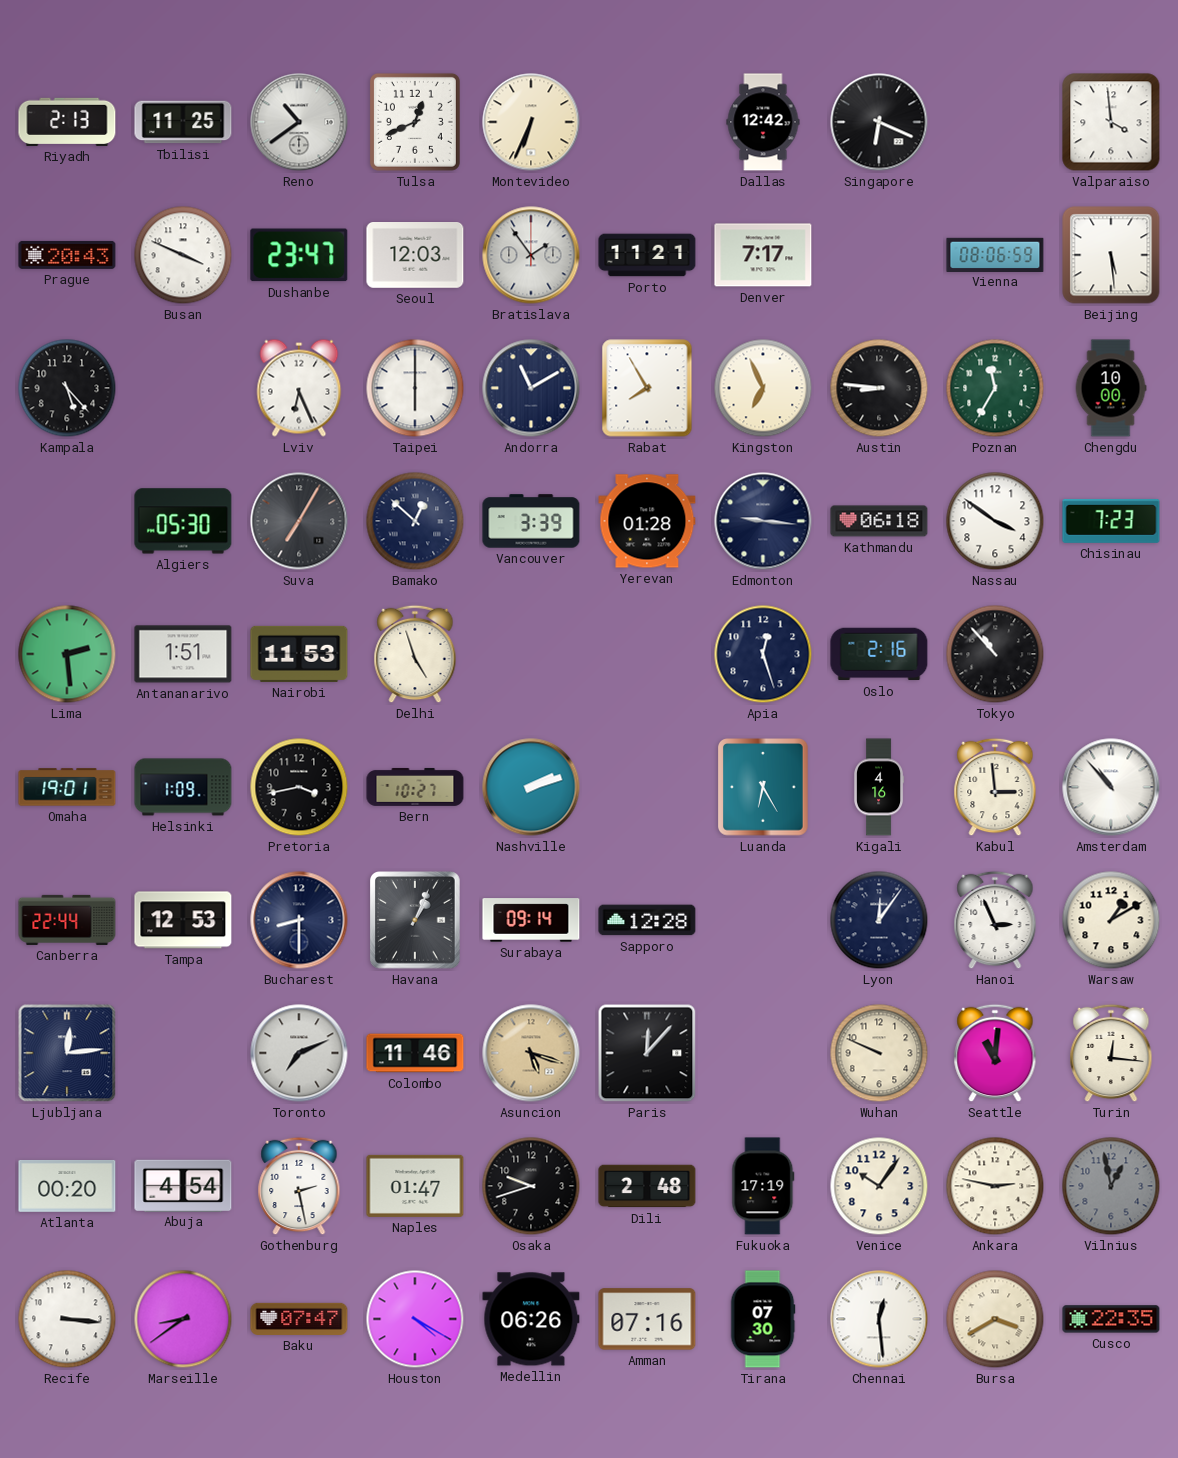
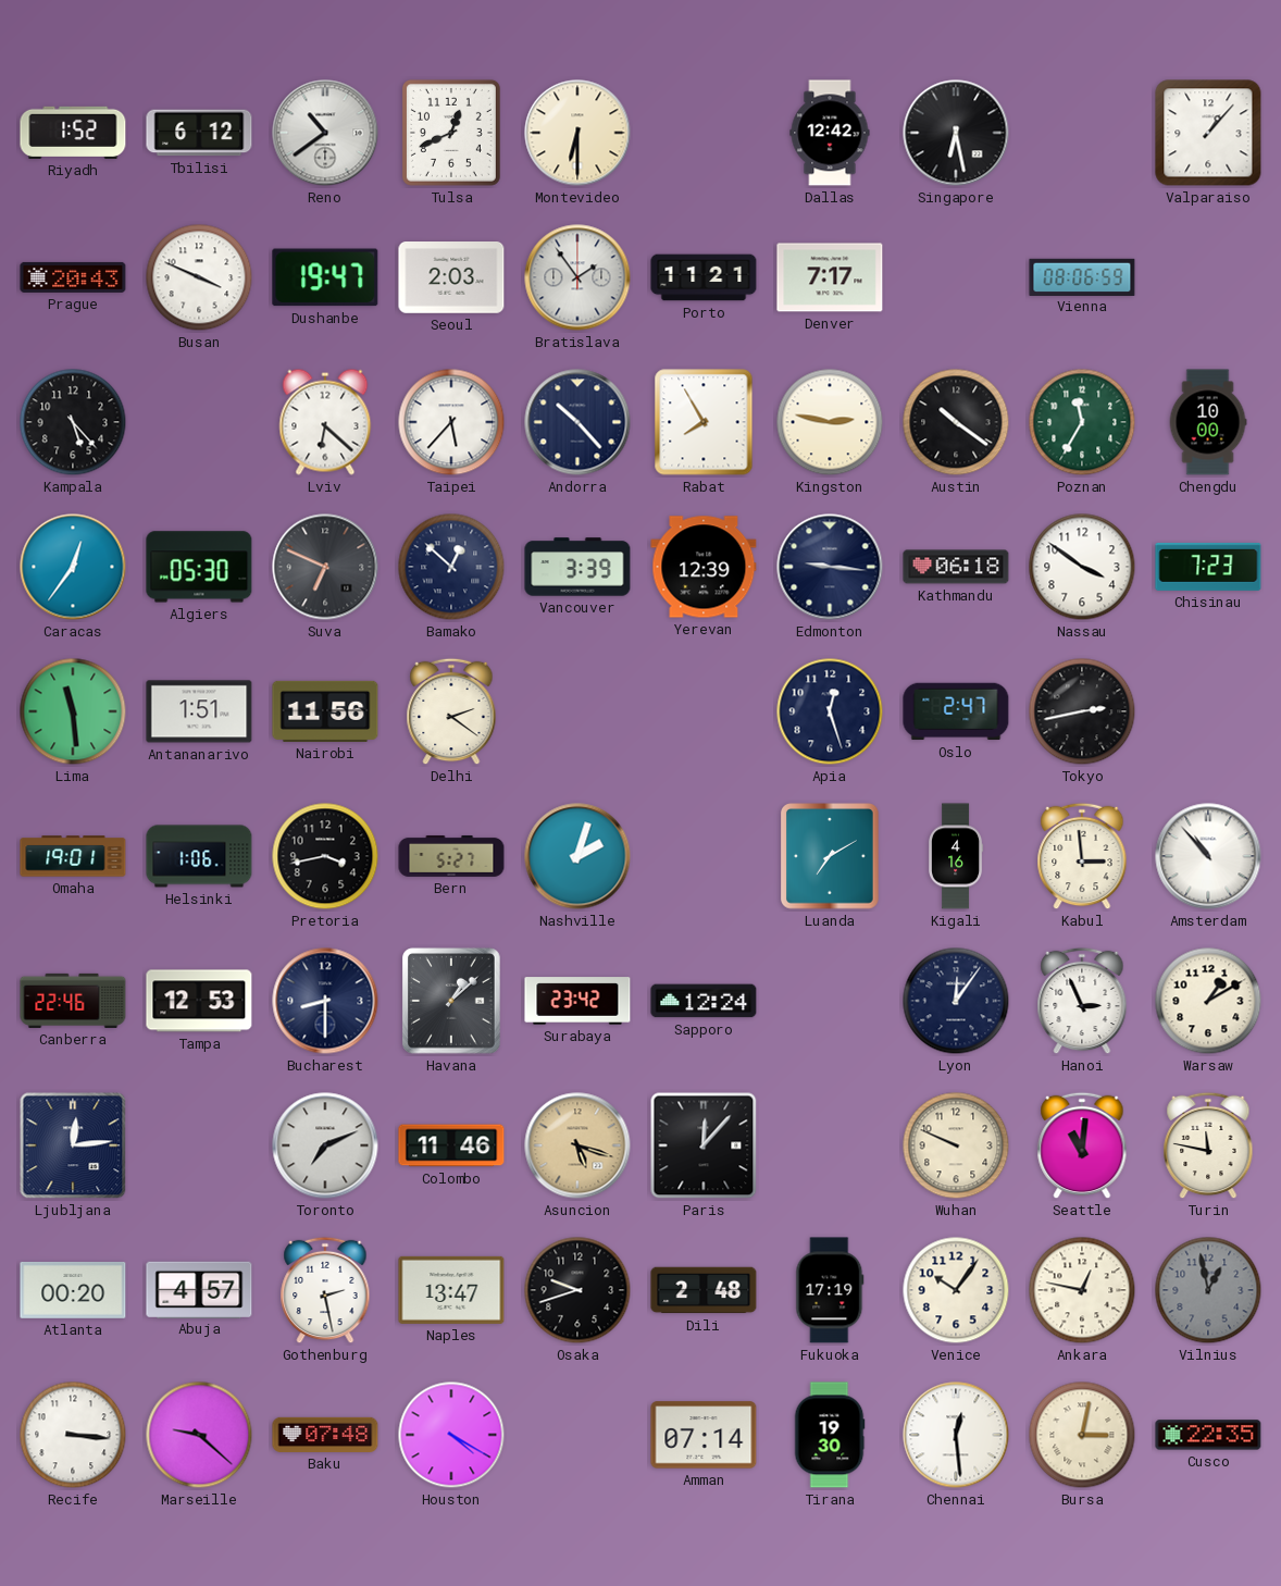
Riyadh: 2:13 -> 1:52 (73, 133)
Tbilisi: 11:25 -> 6:12 (199, 133)
Montevideo: 6:34 -> 6:30 (577, 133)
Singapore: 6:19 -> 6:28 (956, 133)
Valparaiso: 3:59 -> 1:07 (1208, 133)
Dushanbe: 23:47 -> 19:47 (325, 277)
Seoul: 12:03 -> 2:03 (451, 278)
Beijing: 5:29 -> none (1111, 255)
Lviv: 6:26 -> 6:22 (325, 422)
Taipei: 6:00 -> 5:37 (451, 422)
Andorra: 11:10 -> 10:23 (577, 422)
Kingston: 6:56 -> 2:47 (830, 422)
Austin: 8:46 -> 10:21 (956, 422)
Caracas: none -> 12:36 (73, 567)
Suva: 7:05 -> 6:49 (325, 567)
Yerevan: 01:28 -> 12:39 (704, 567)
Lima: 2:29 -> 11:29 (73, 711)
Nairobi: 11:53 -> 11:56 (325, 711)
Delhi: 4:57 -> 2:21 (451, 711)
Oslo: 2:16 -> 2:47 (956, 711)
Tokyo: 10:53 -> 2:43 (1082, 711)
Helsinki: 1:09 -> 1:06 (199, 856)
Bern: 10:27 -> 5:27 (451, 856)
Nashville: 2:12 -> 2:03 (577, 856)
Luanda: 6:25 -> 7:10 (830, 856)
Canberra: 22:44 -> 22:46 (73, 1001)
Havana: 1:04 -> 1:08 (451, 1001)
Surabaya: 09:14 -> 23:42 (577, 1001)
Sapporo: 12:28 -> 12:24 (704, 1001)
Turin: 12:16 -> 11:47 (1208, 1145)
Abuja: 4:54 -> 4:57 (199, 1289)
Naples: 01:47 -> 13:47 (451, 1290)
Ankara: 2:47 -> 12:47 (1082, 1290)
Marseille: 8:39 -> 9:22 (199, 1435)
Baku: 07:47 -> 07:48 (325, 1435)
Medellin: 06:26 -> none (531, 1319)
Amman: 07:16 -> 07:14 (704, 1435)
Tirana: 07:30 -> 19:30 (830, 1435)
Bursa: 3:40 -> 3:02 (1082, 1435)
